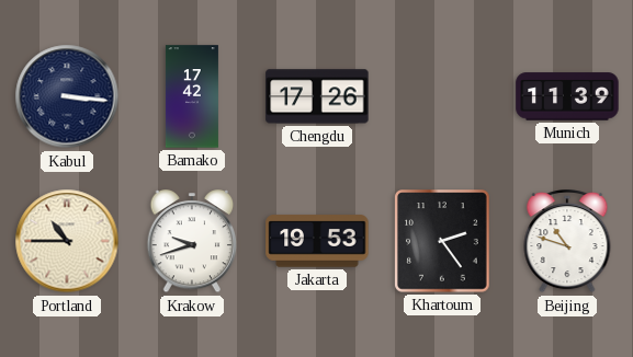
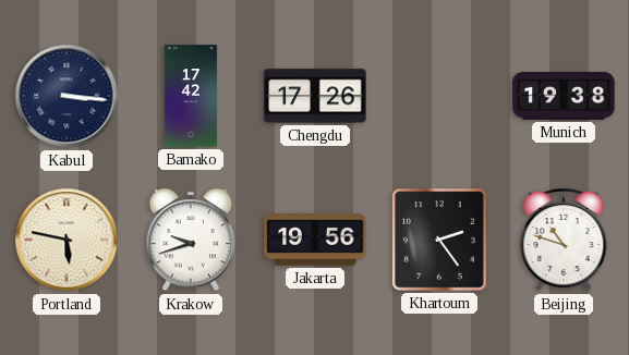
Munich: 11:39 -> 19:38 (564, 96)
Portland: 10:45 -> 5:47 (66, 240)
Jakarta: 19:53 -> 19:56 (315, 240)
